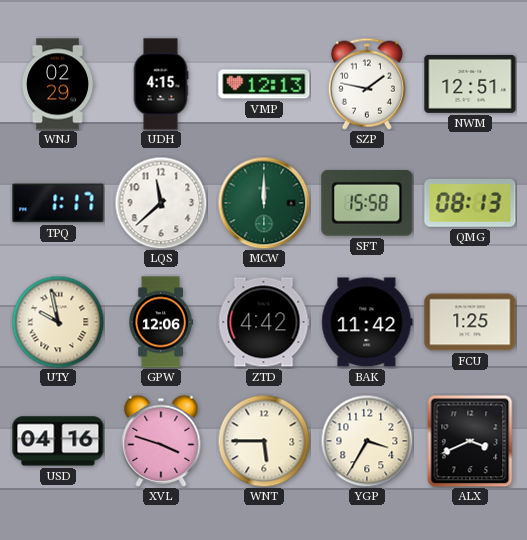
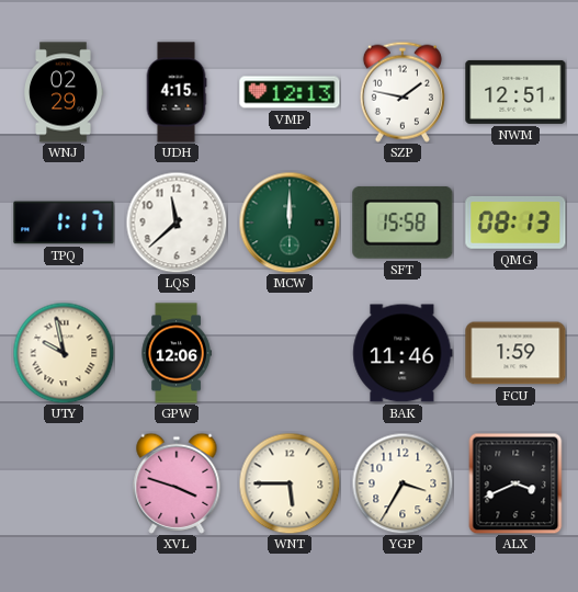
ZTD: 4:42 -> none (264, 322)
BAK: 11:42 -> 11:46 (403, 353)
FCU: 1:25 -> 1:59 (515, 353)
USD: 04:16 -> none (58, 441)
